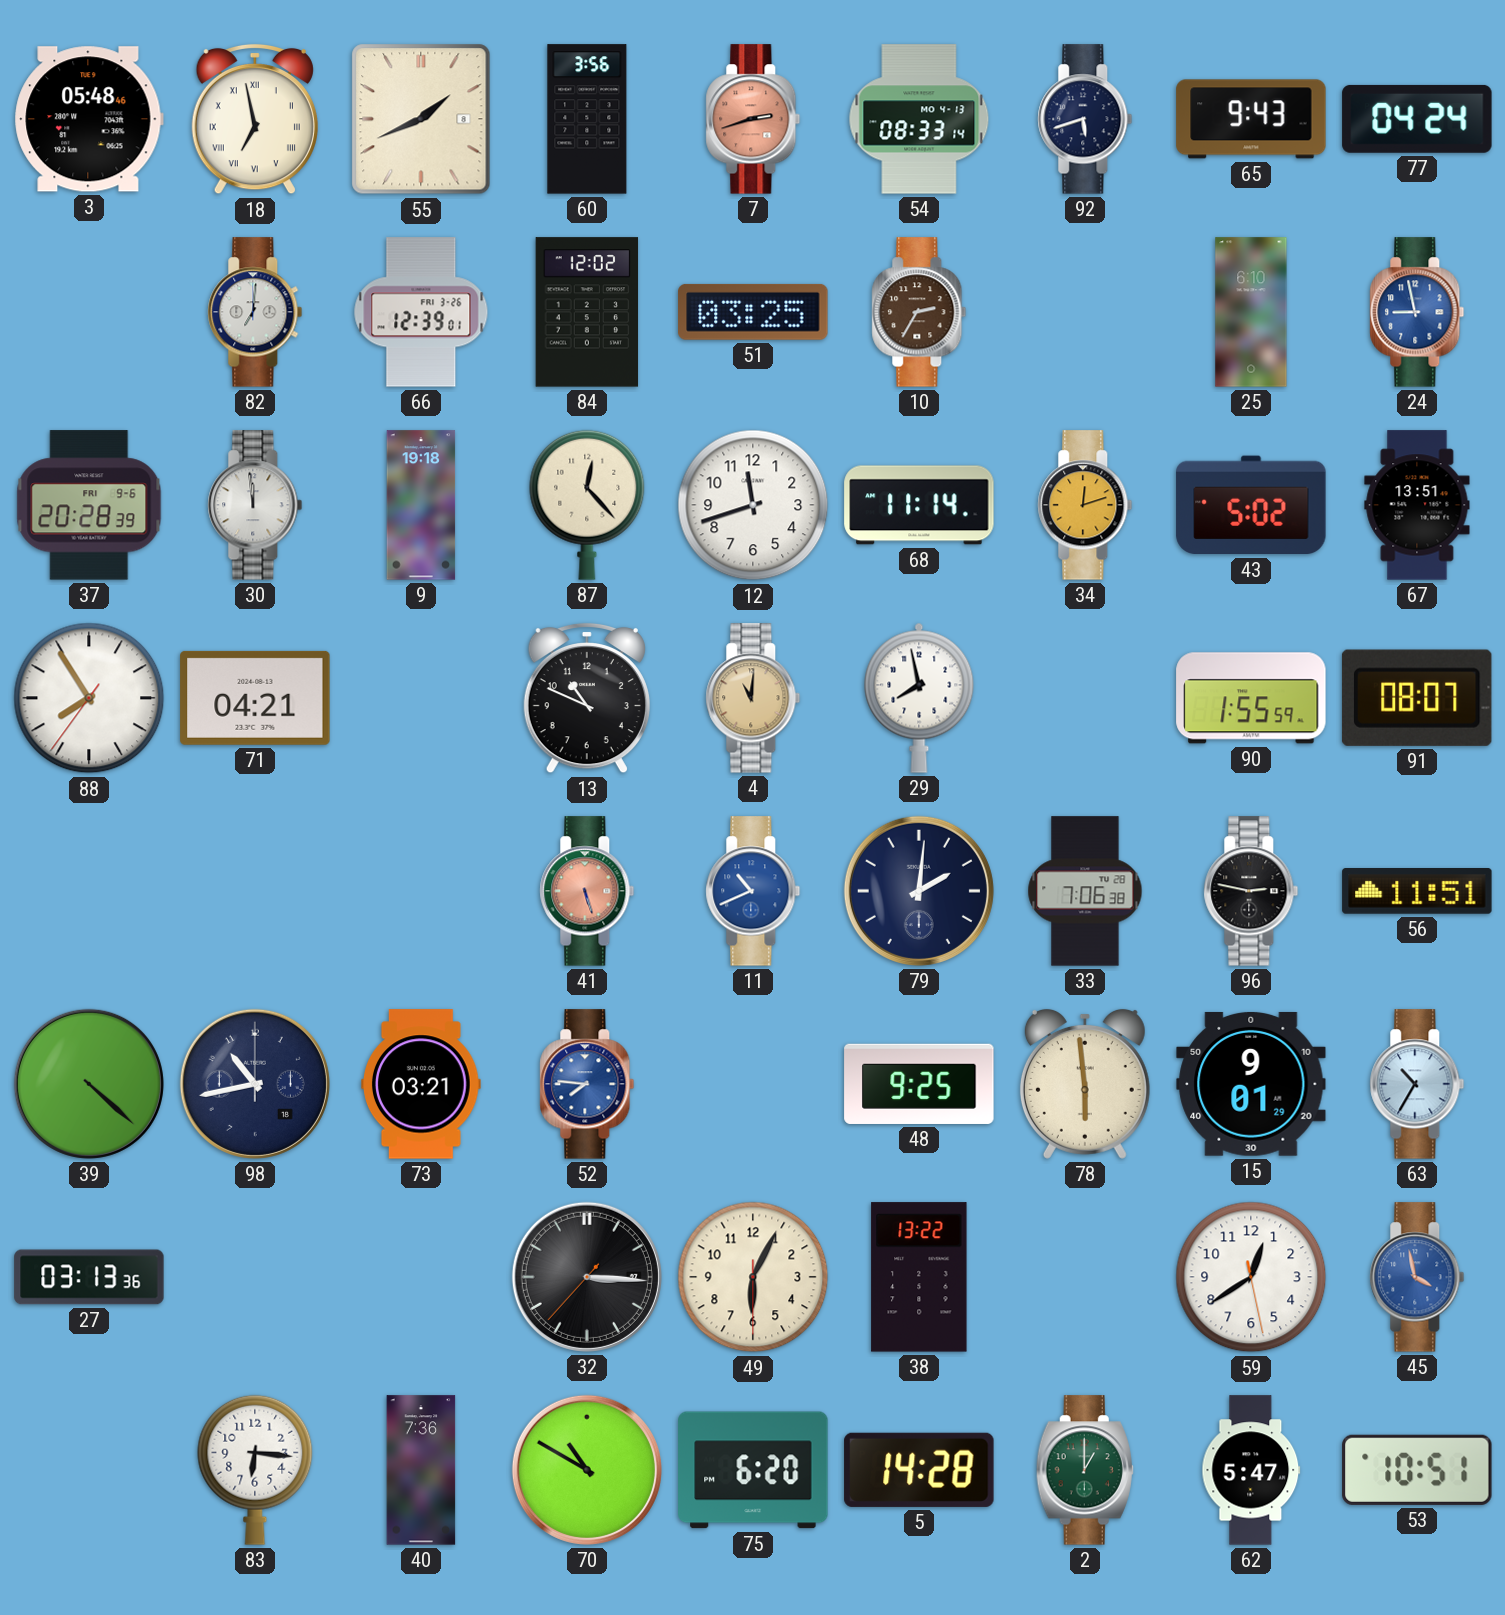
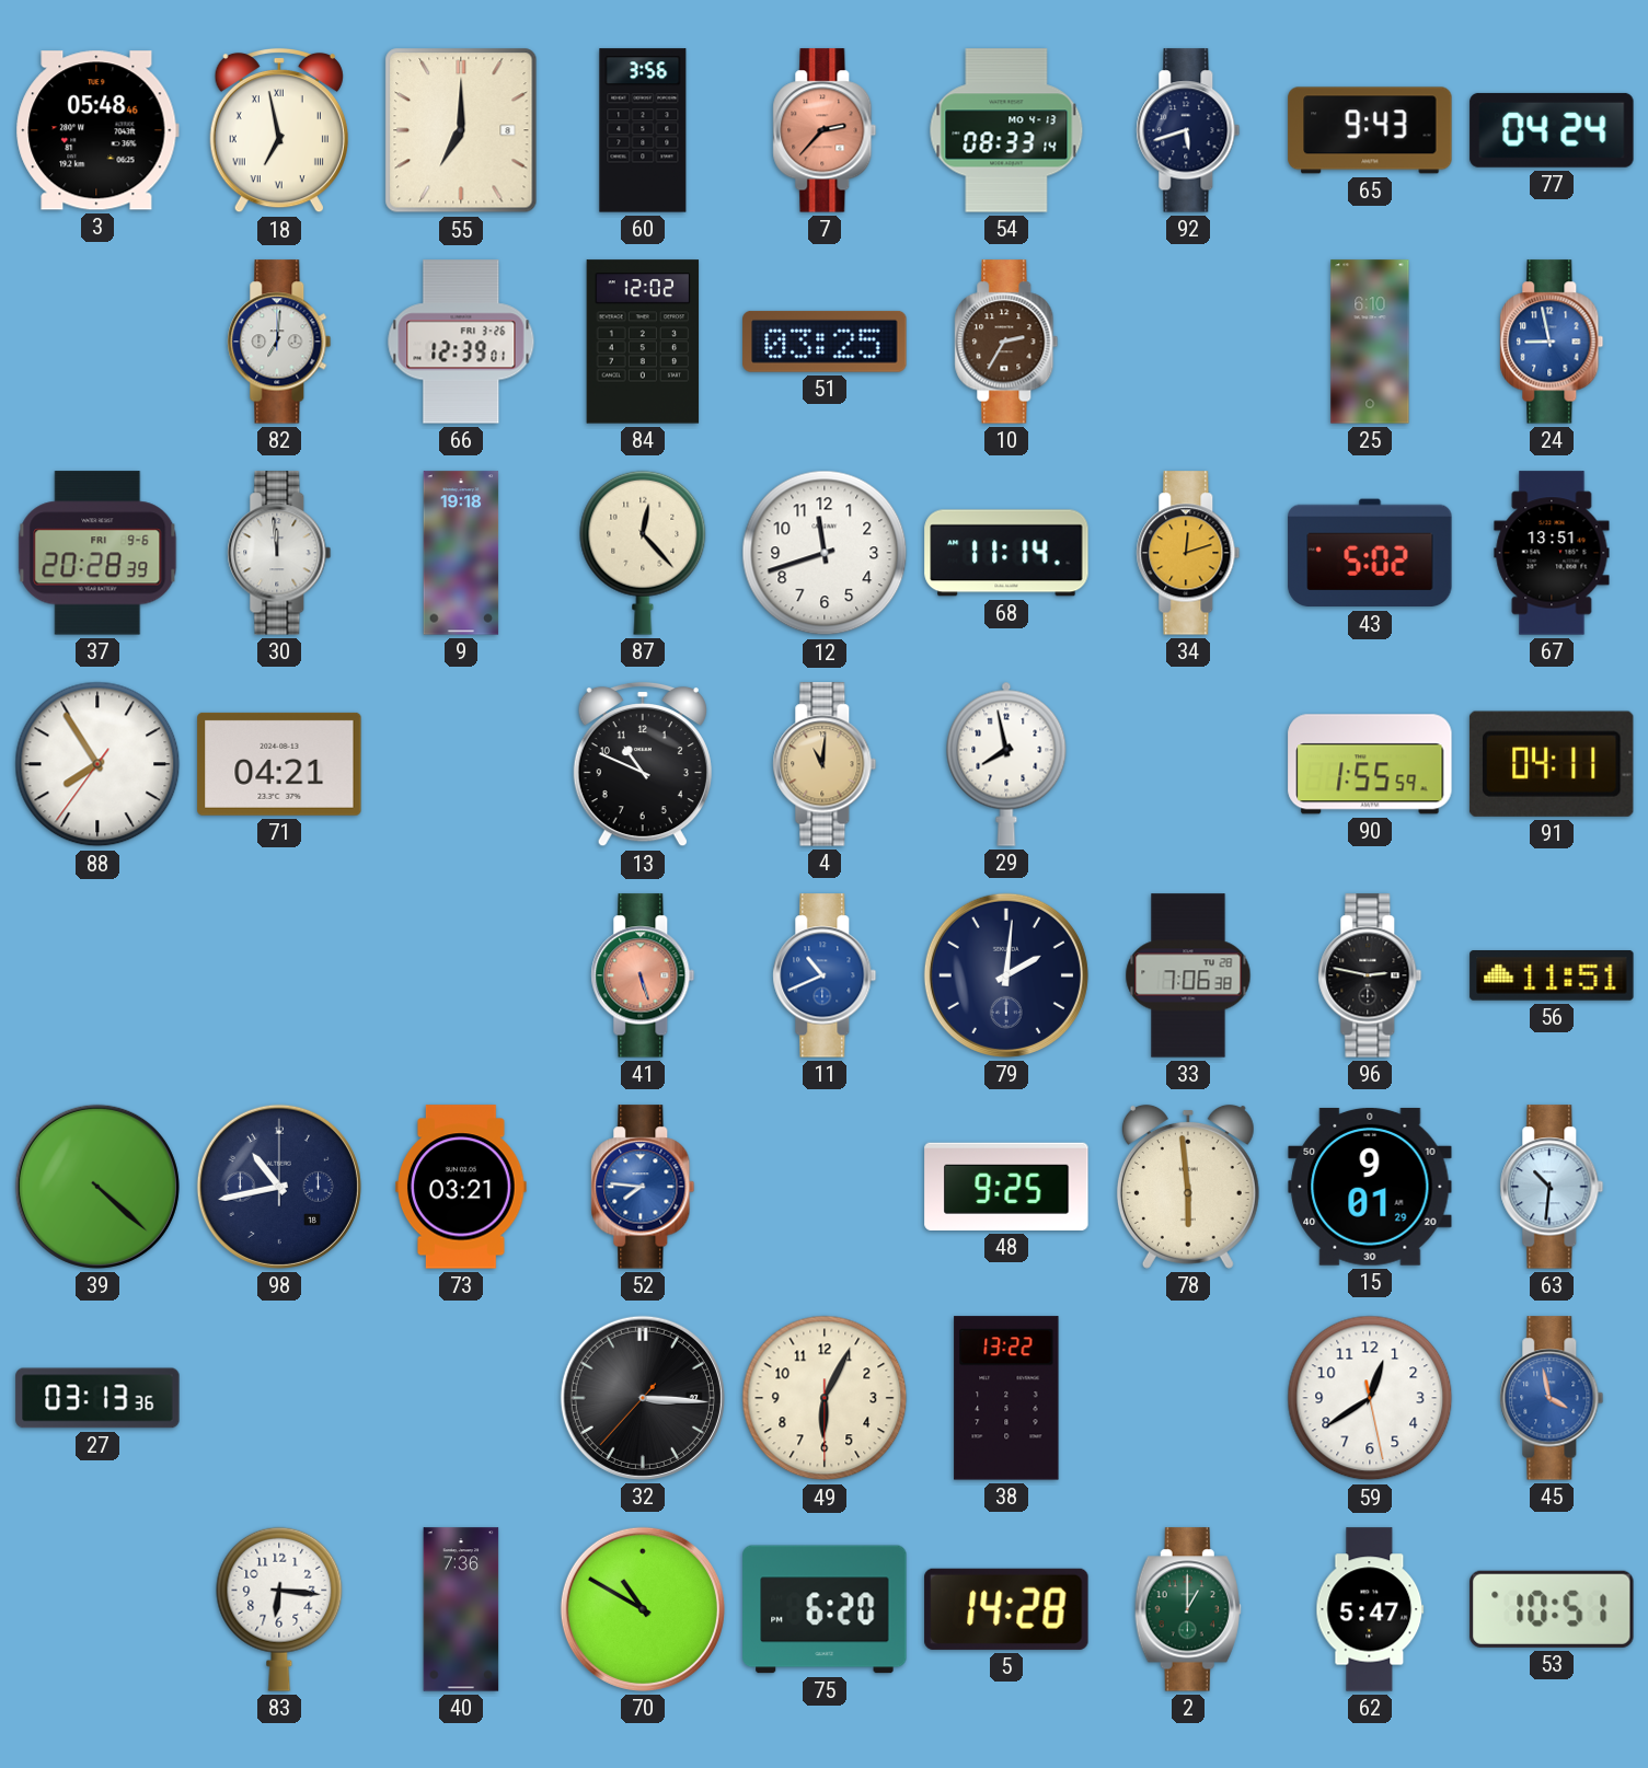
55: 1:41 -> 7:00 (461, 130)
7: 2:42 -> 2:37 (825, 130)
91: 08:07 -> 04:11 (1552, 764)
63: 10:35 -> 10:31 (1552, 1187)
